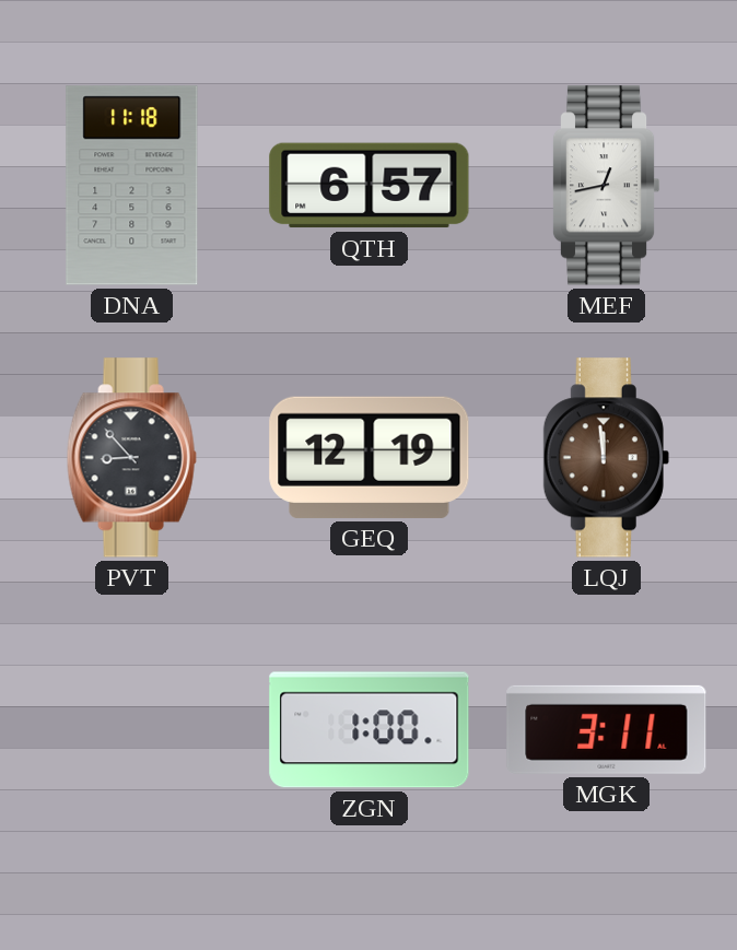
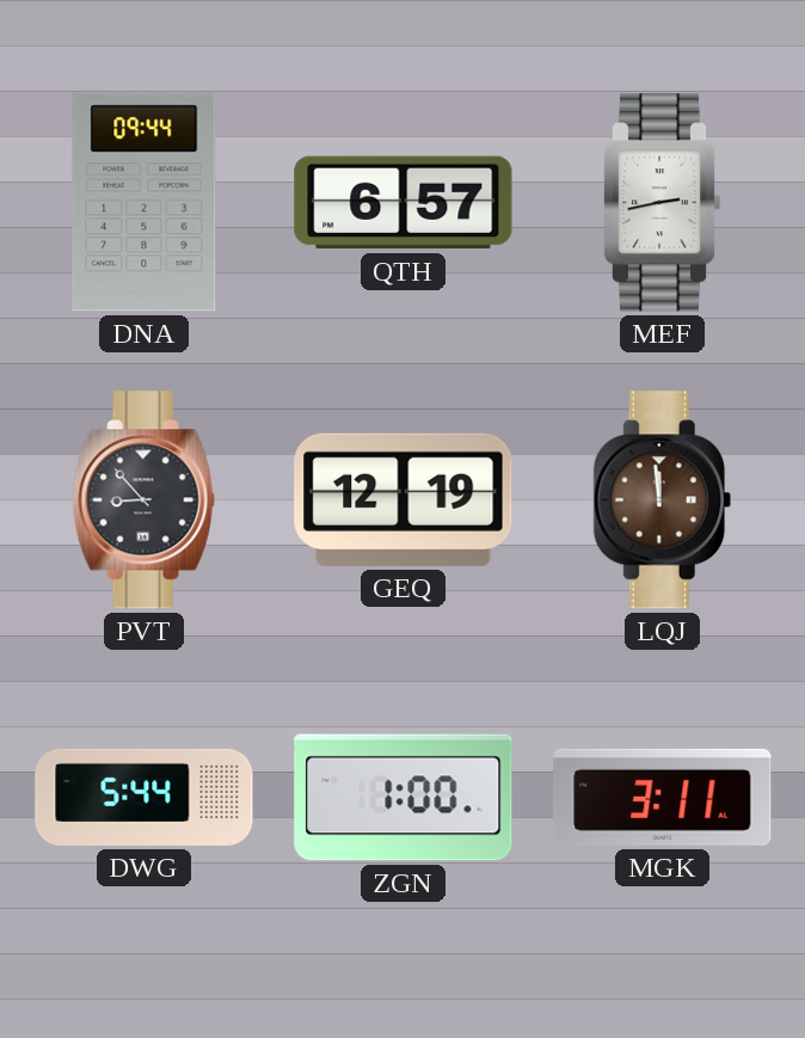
DNA: 11:18 -> 09:44 (145, 203)
MEF: 12:43 -> 2:43 (662, 203)
DWG: none -> 5:44 (145, 797)
